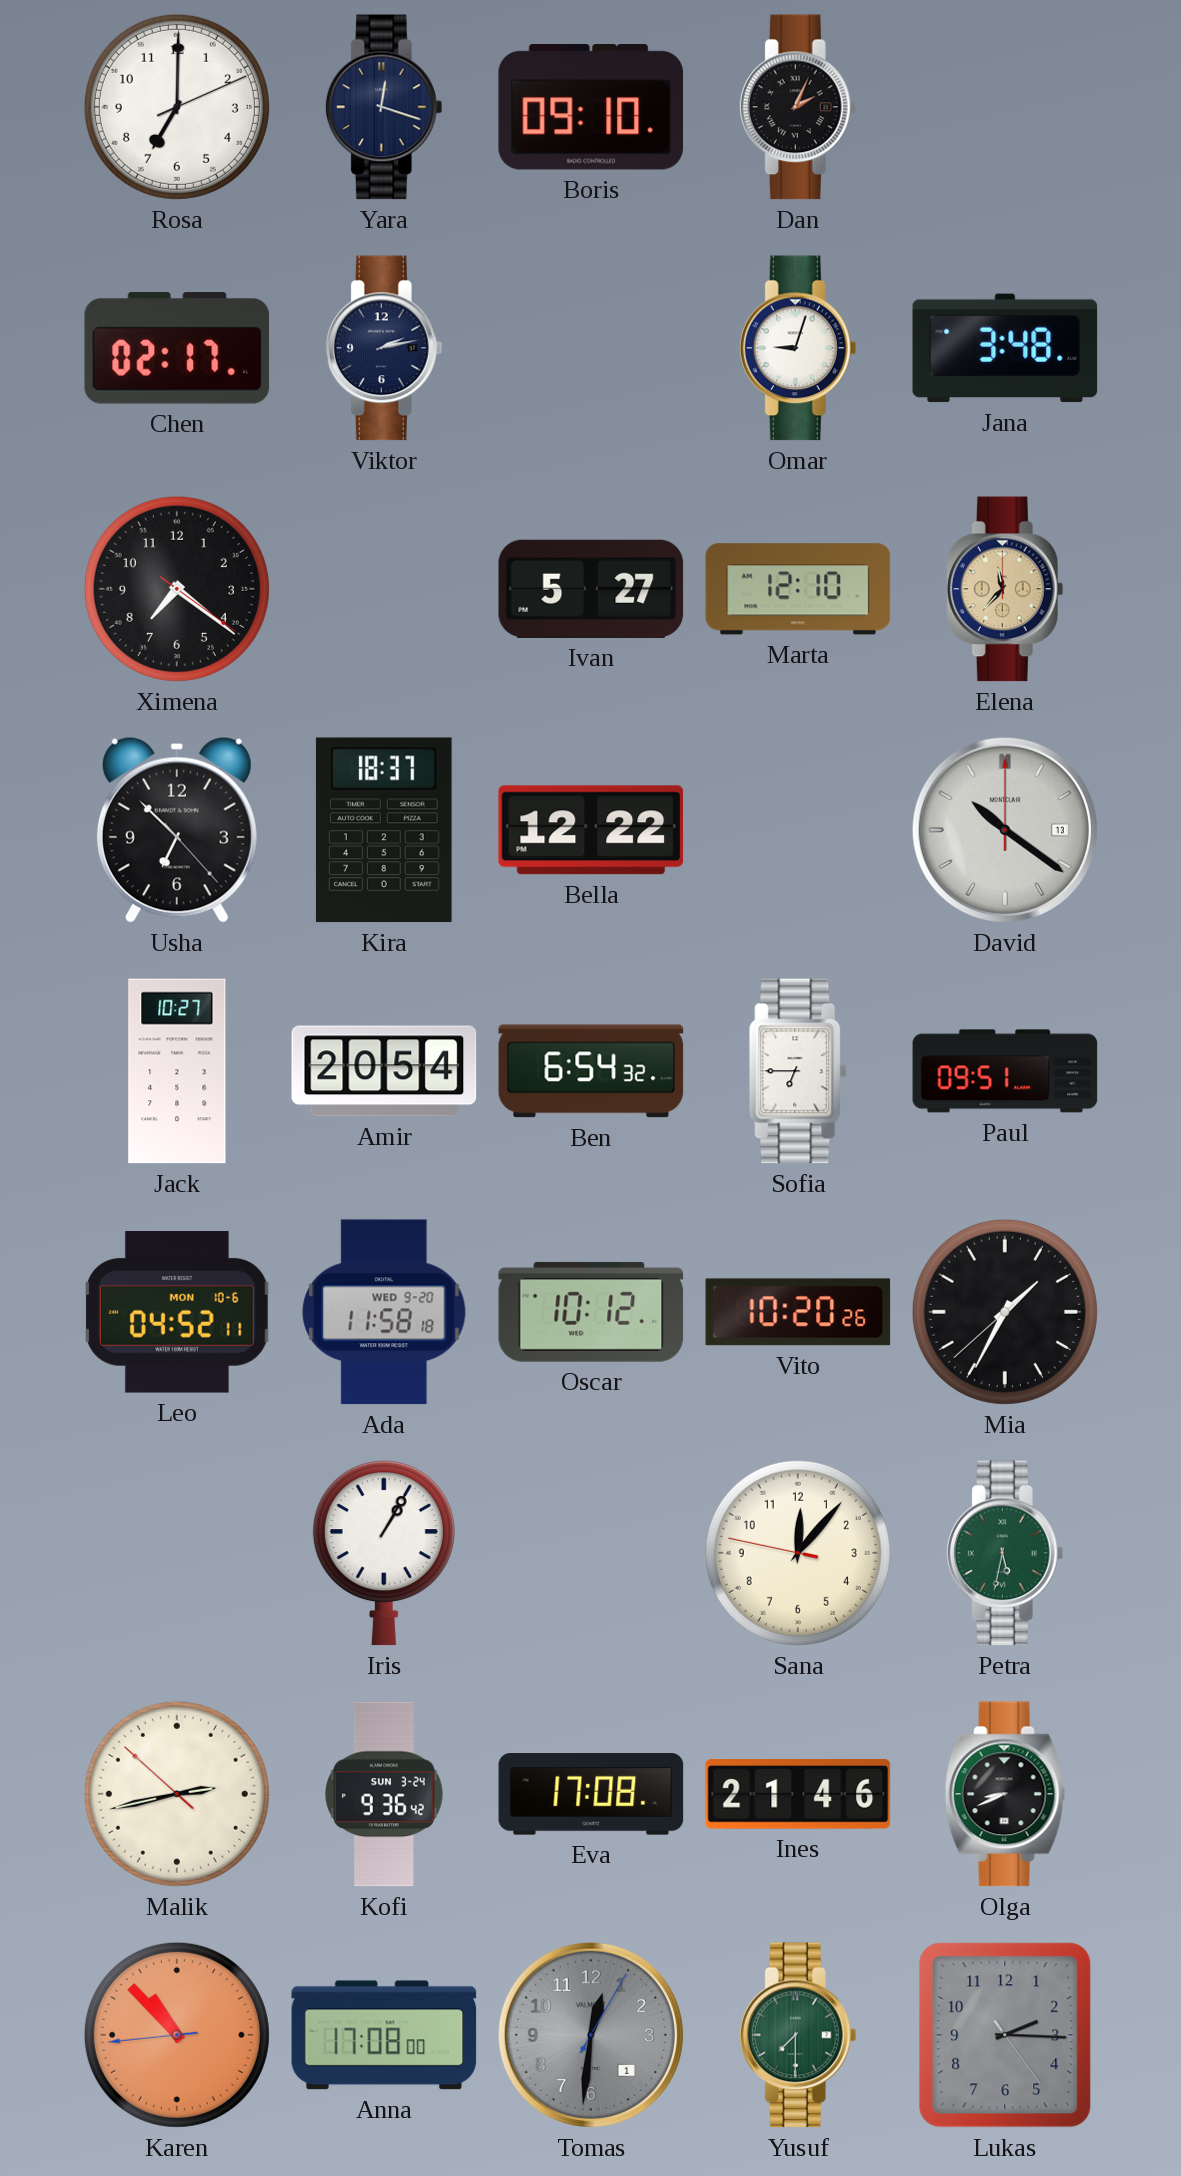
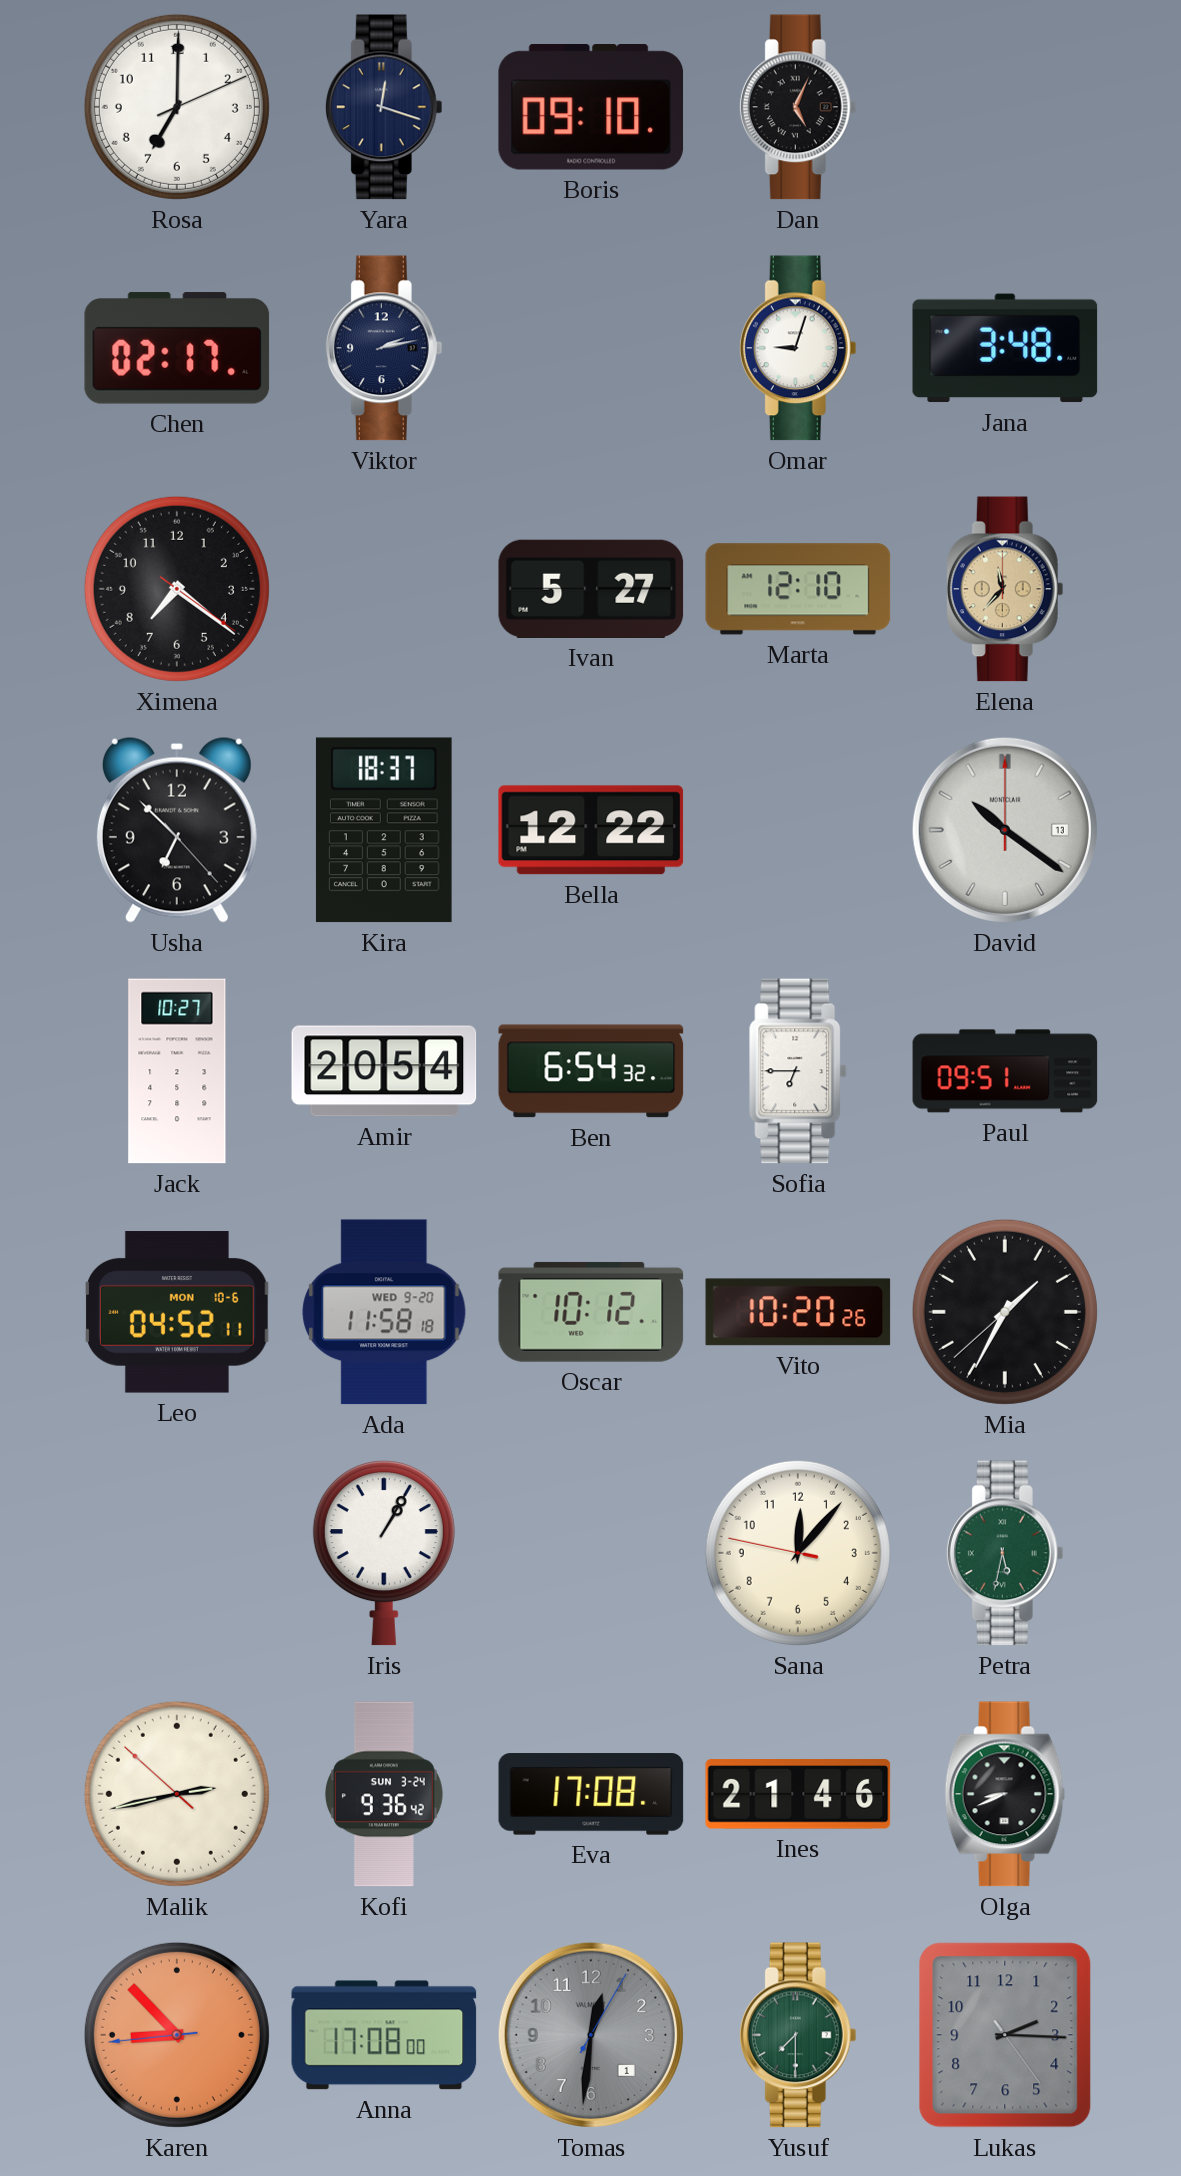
Dan: 2:04 -> 5:04 (798, 107)
Karen: 10:52 -> 8:52 (177, 2035)
